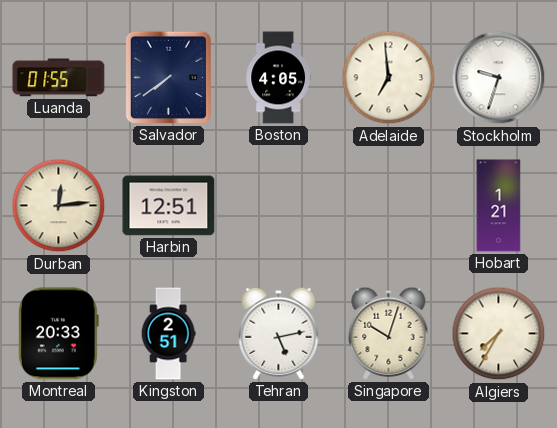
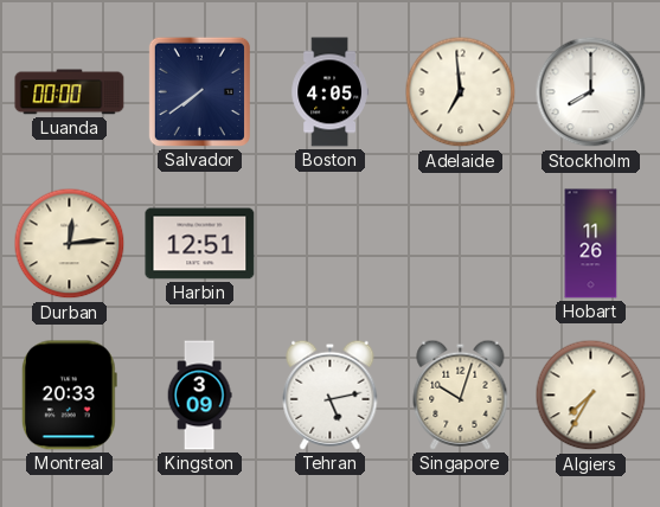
Luanda: 01:55 -> 00:00 (70, 92)
Stockholm: 9:33 -> 8:00 (591, 92)
Hobart: 1:21 -> 11:26 (591, 244)
Kingston: 2:51 -> 3:09 (199, 396)
